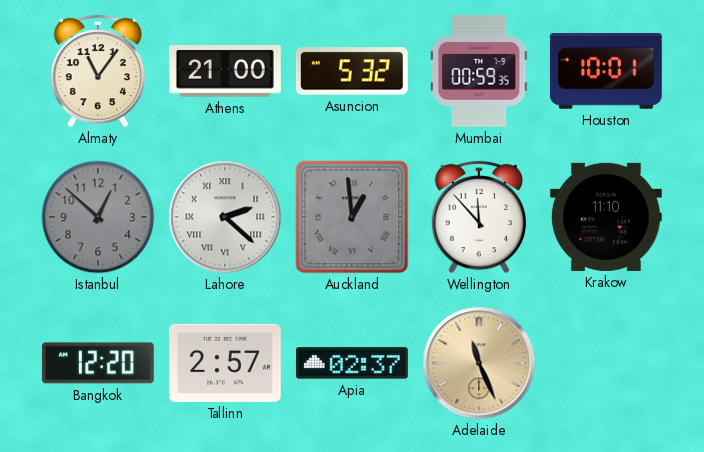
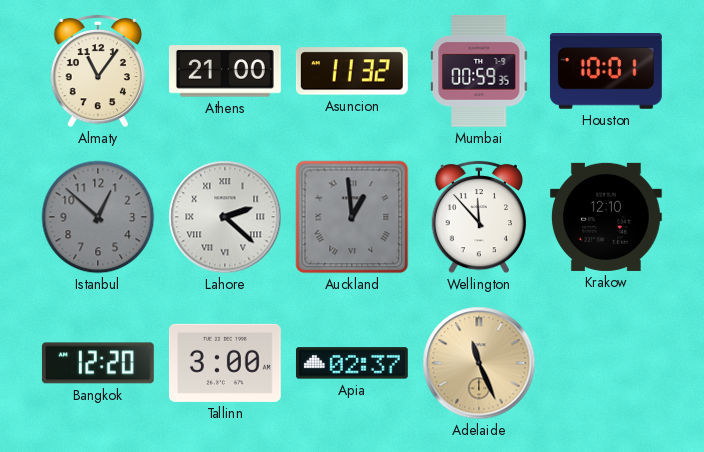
Asuncion: 5:32 -> 11:32 (352, 71)
Krakow: 11:10 -> 12:10 (606, 217)
Tallinn: 2:57 -> 3:00 (225, 363)
